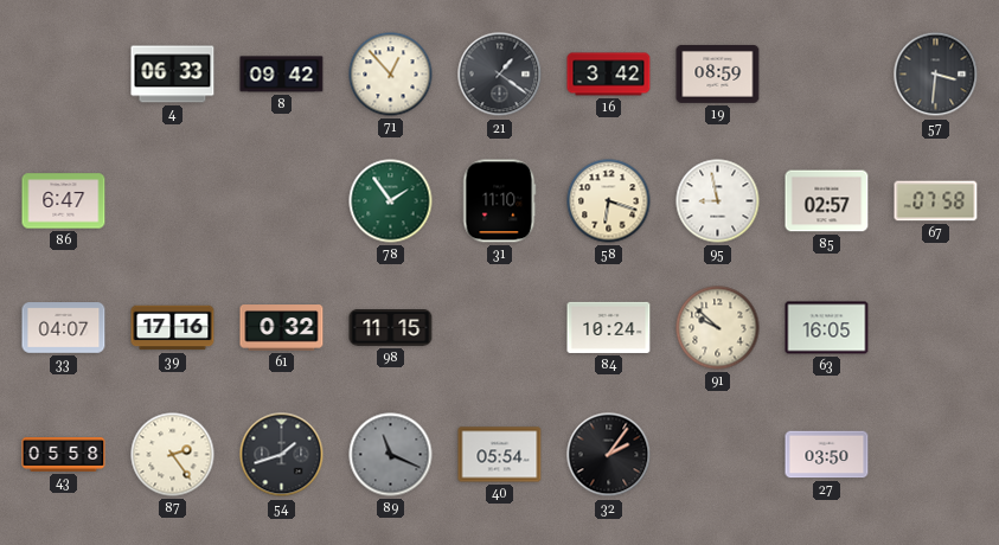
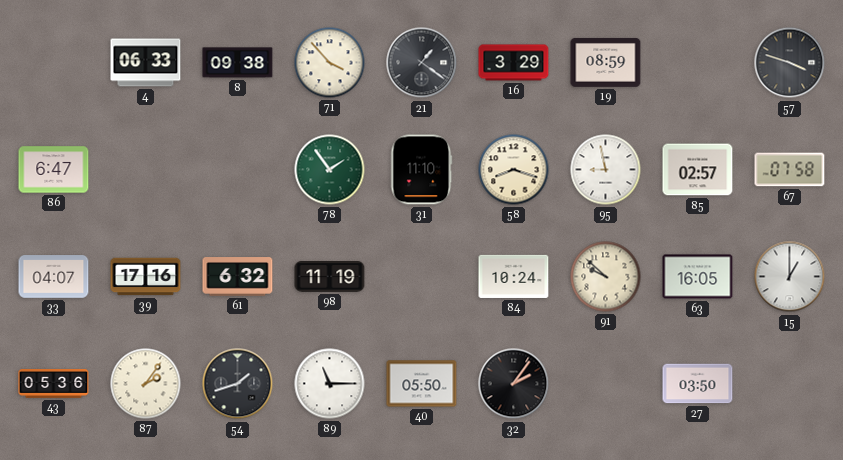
8: 09:42 -> 09:38 (238, 63)
71: 12:53 -> 3:53 (330, 63)
16: 3:42 -> 3:29 (514, 63)
57: 3:31 -> 3:48 (790, 63)
58: 6:18 -> 8:18 (514, 170)
61: 0:32 -> 6:32 (238, 277)
98: 11:15 -> 11:19 (330, 277)
15: none -> 1:00 (790, 277)
43: 05:58 -> 05:36 (54, 384)
87: 2:24 -> 2:06 (146, 384)
89: 11:19 -> 11:15 (330, 384)
89 dial: grey -> white (330, 384)
40: 05:54 -> 05:50 (422, 384)
